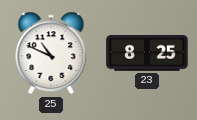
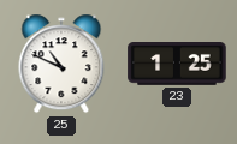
23: 8:25 -> 1:25 (177, 64)
